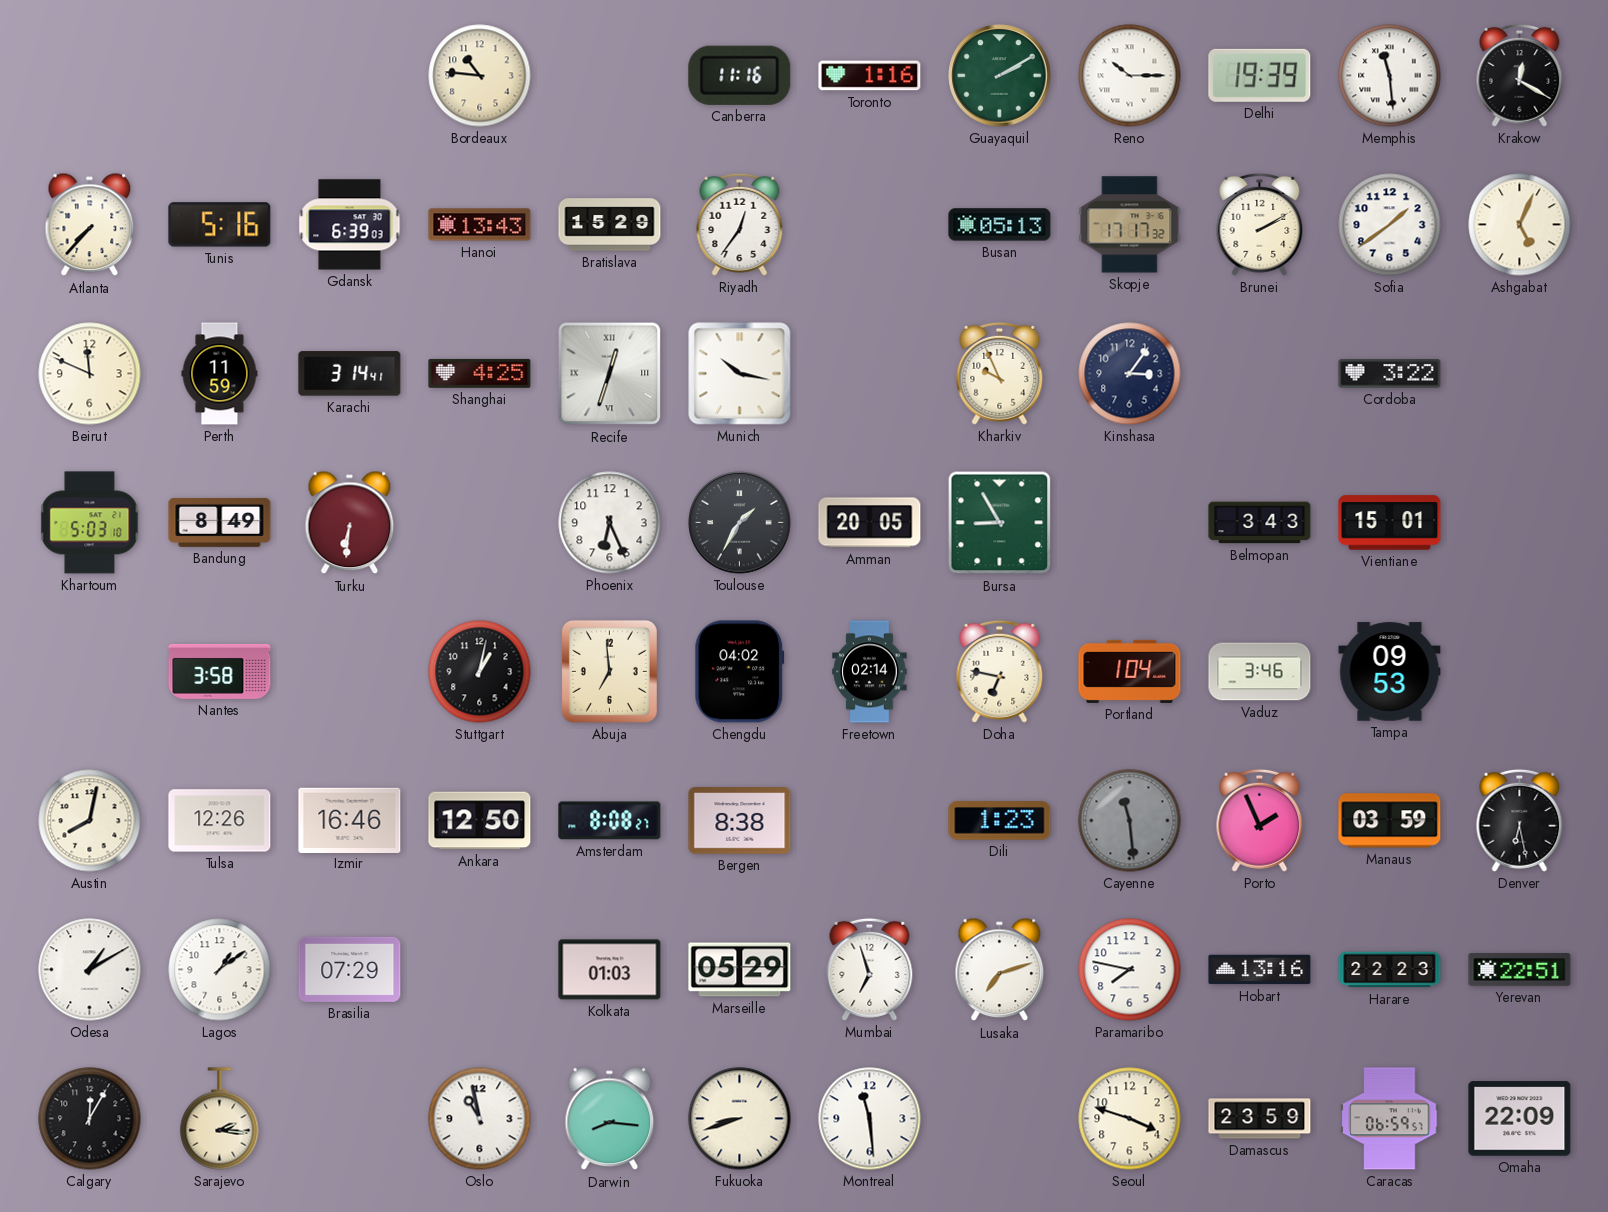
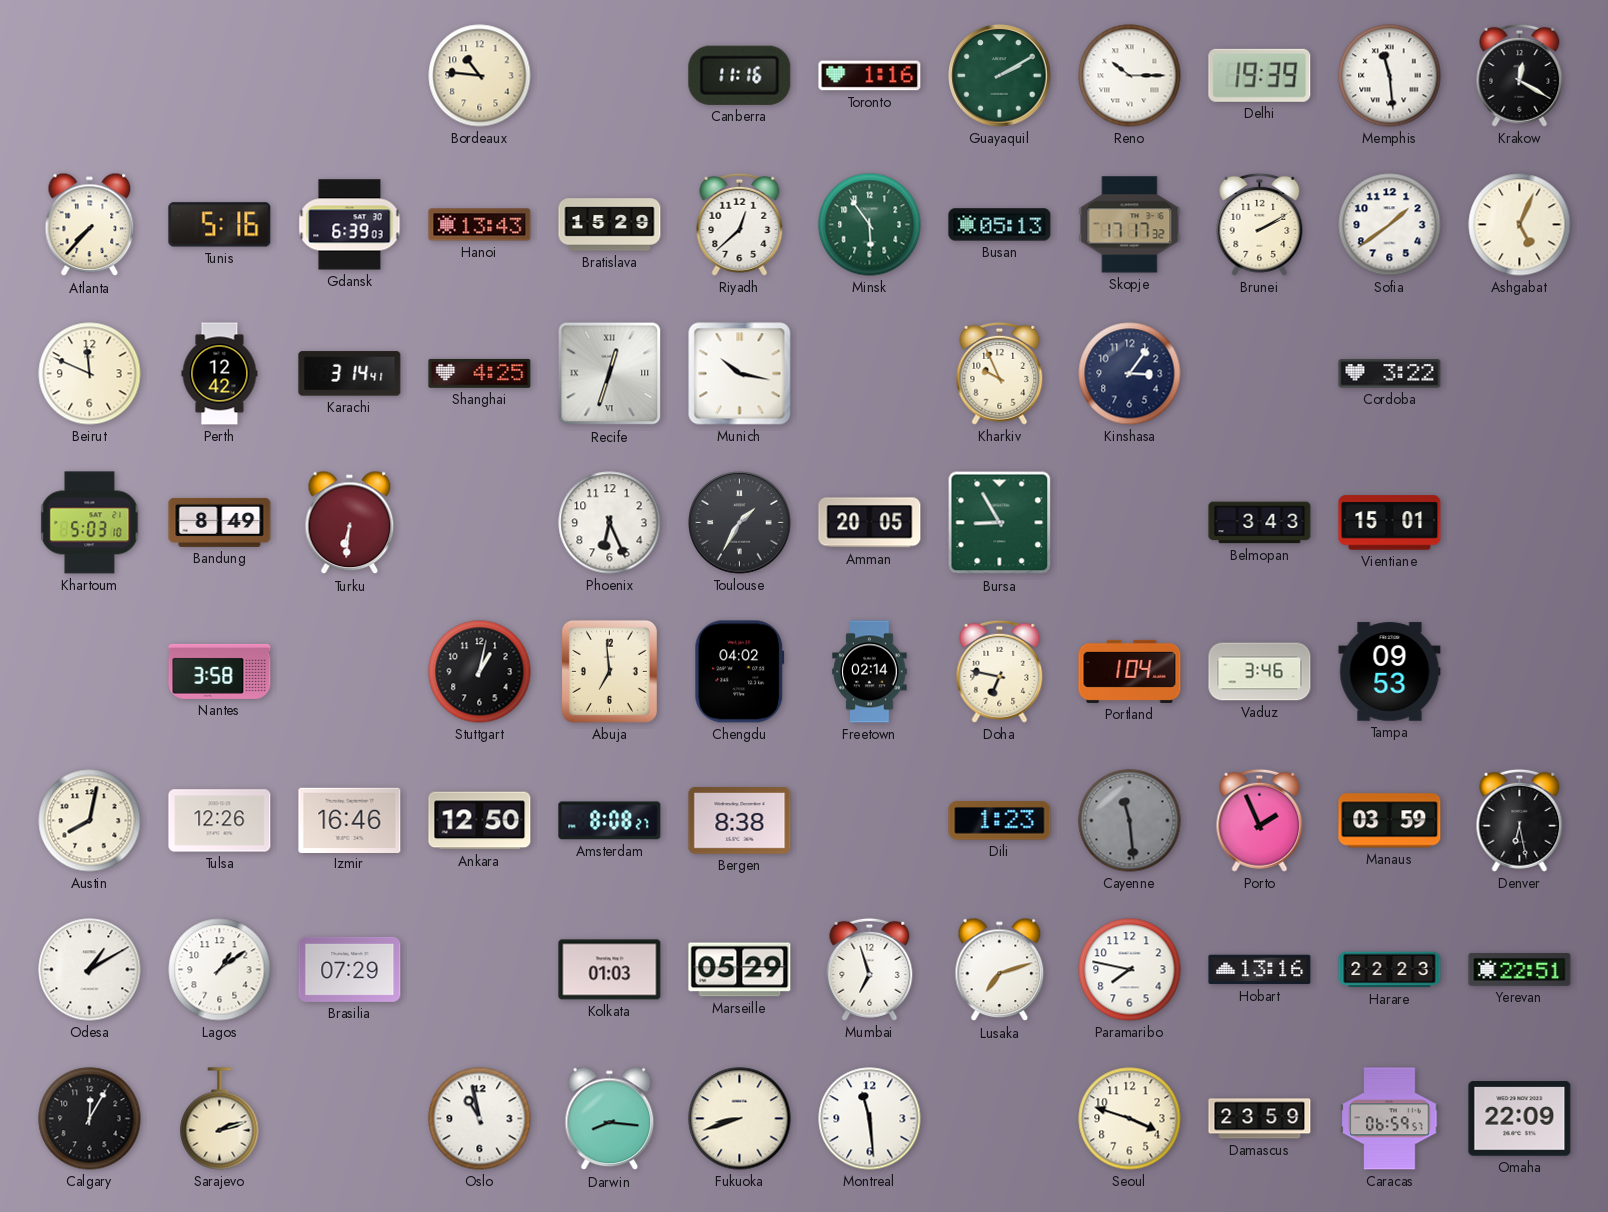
Riyadh: 12:36 -> 12:38 (740, 224)
Minsk: none -> 5:54 (870, 225)
Perth: 11:59 -> 12:42 (220, 374)
Sarajevo: 2:16 -> 2:12 (220, 1119)
